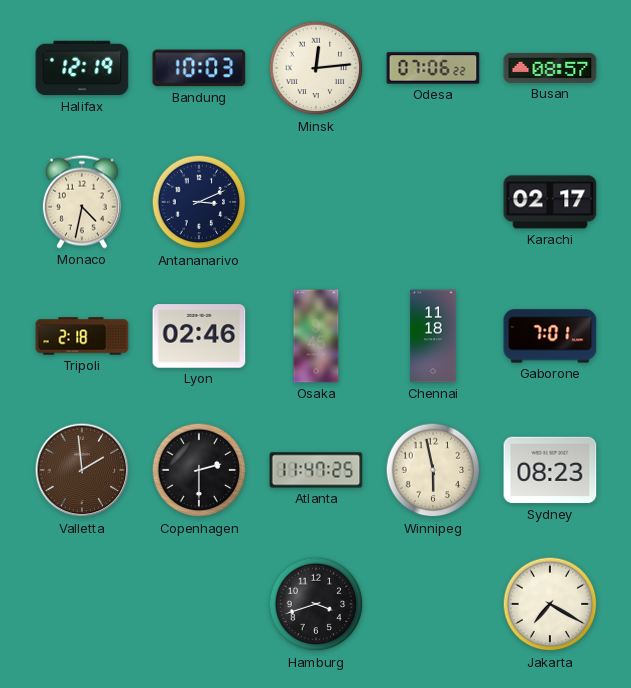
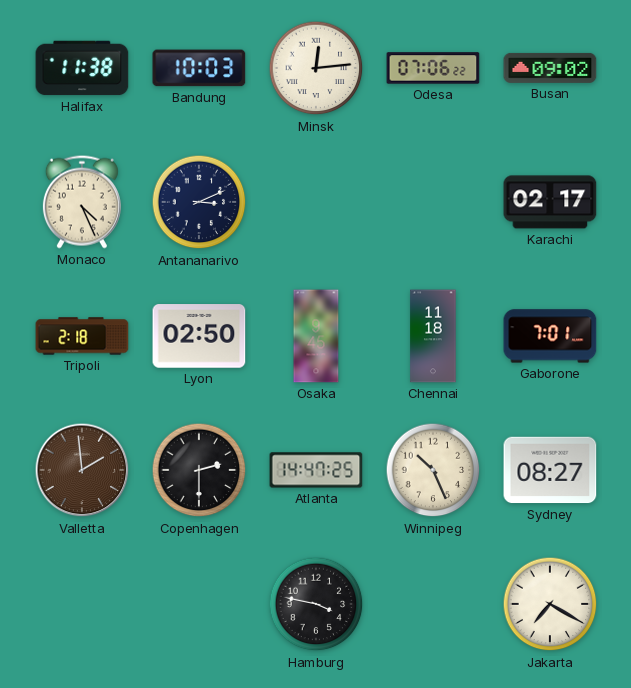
Halifax: 12:19 -> 11:38 (82, 68)
Busan: 08:57 -> 09:02 (550, 68)
Monaco: 4:32 -> 4:26 (82, 202)
Lyon: 02:46 -> 02:50 (199, 336)
Atlanta: 11:47 -> 14:47 (316, 470)
Winnipeg: 5:58 -> 10:26 (433, 470)
Sydney: 08:23 -> 08:27 (550, 470)
Hamburg: 3:42 -> 3:47 (316, 604)
